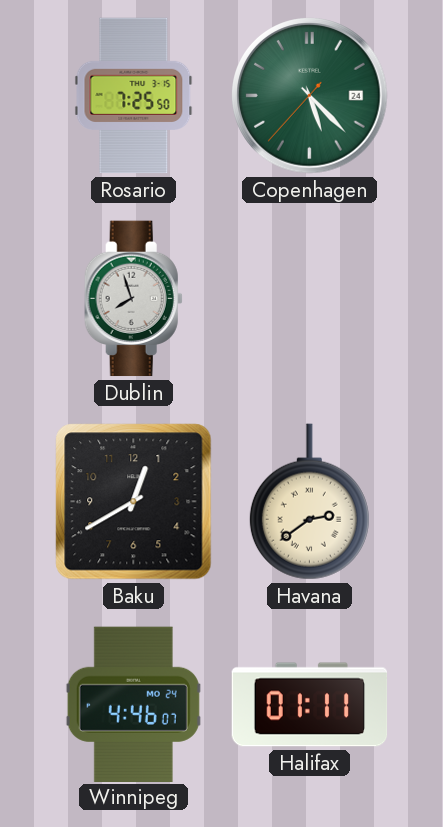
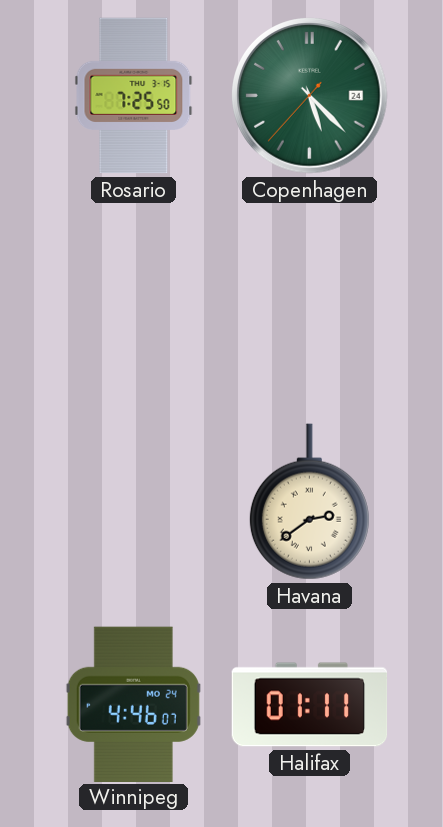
Dublin: 7:57 -> none (133, 299)
Baku: 12:40 -> none (134, 502)
